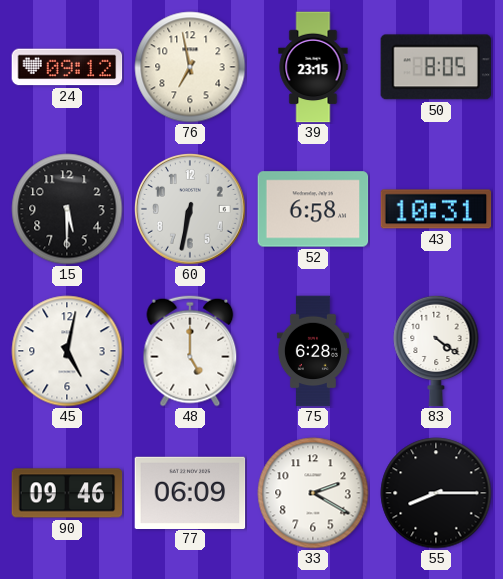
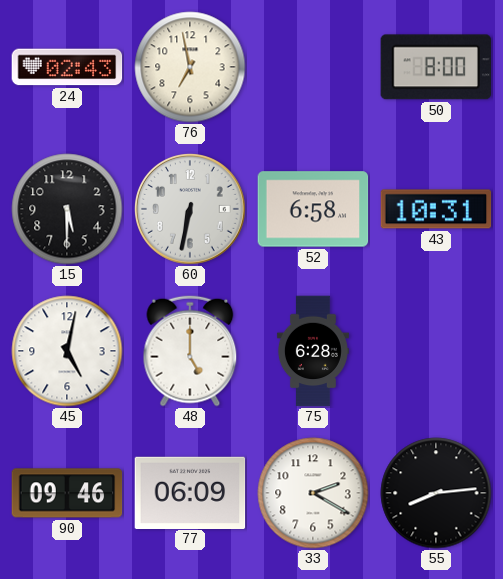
24: 09:12 -> 02:43 (67, 67)
39: 23:15 -> none (313, 67)
50: 8:05 -> 8:00 (436, 67)
83: 4:21 -> none (436, 351)
55: 8:15 -> 8:14 (436, 493)
